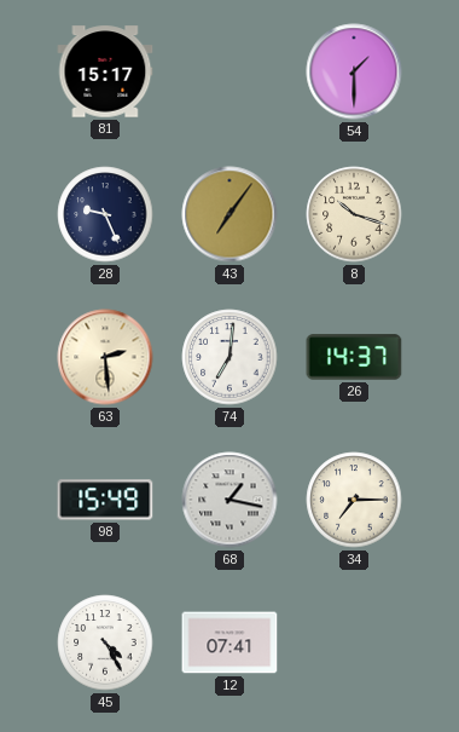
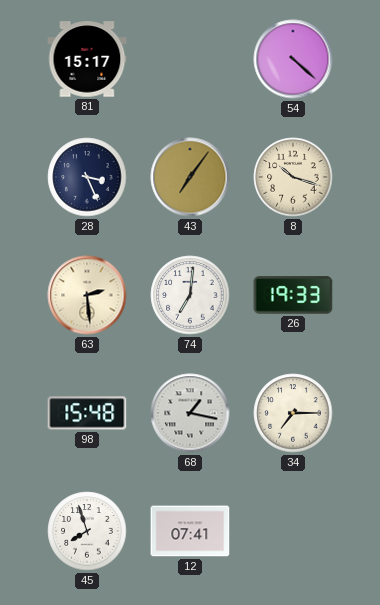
54: 1:30 -> 4:22 (293, 59)
28: 9:26 -> 3:26 (87, 177)
26: 14:37 -> 19:33 (293, 295)
98: 15:49 -> 15:48 (87, 413)
45: 4:25 -> 7:57 (87, 531)
